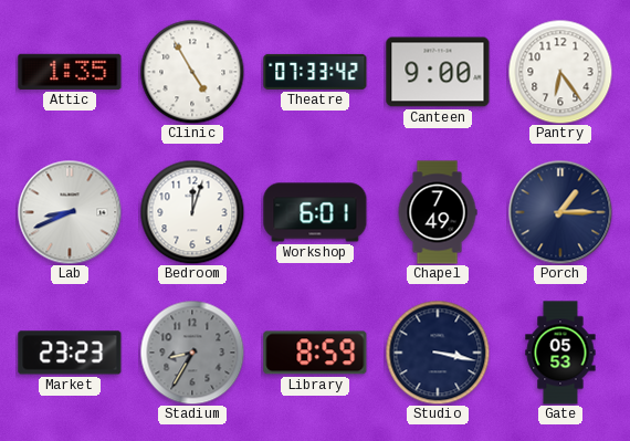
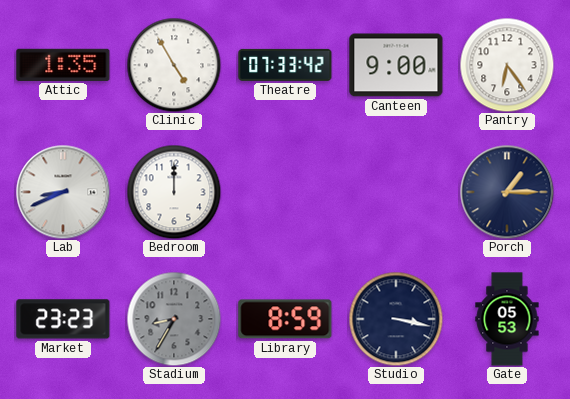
Bedroom: 12:03 -> 12:00 (174, 192)
Workshop: 6:01 -> none (315, 212)
Chapel: 7:49 -> none (438, 212)
